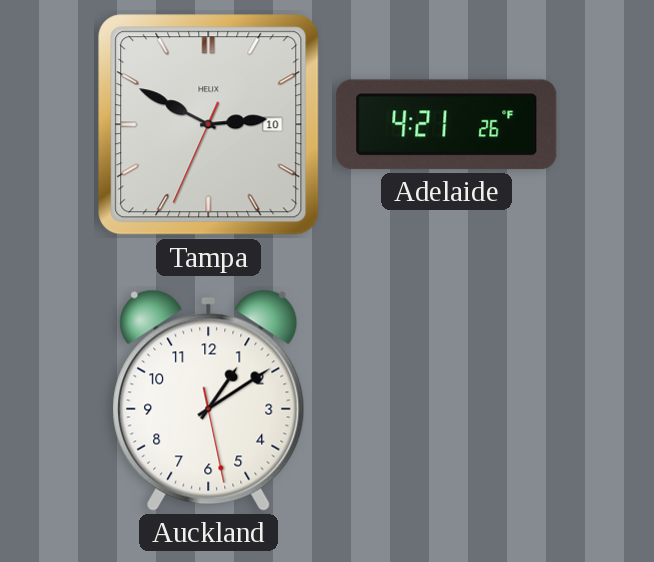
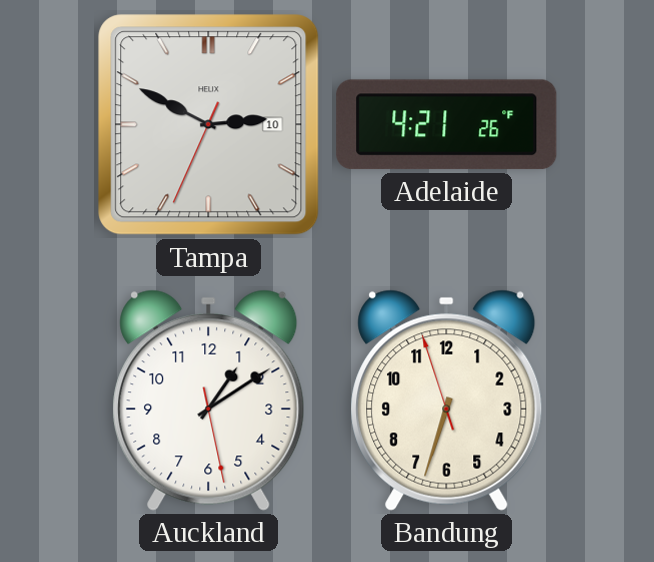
Bandung: none -> 6:32 (447, 400)
